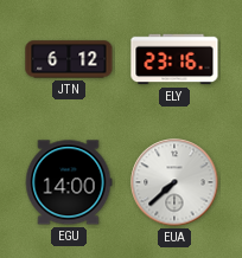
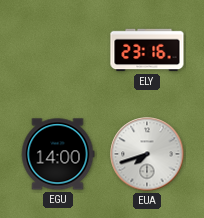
JTN: 6:12 -> none (69, 59)
EUA: 7:38 -> 7:42 (147, 154)
